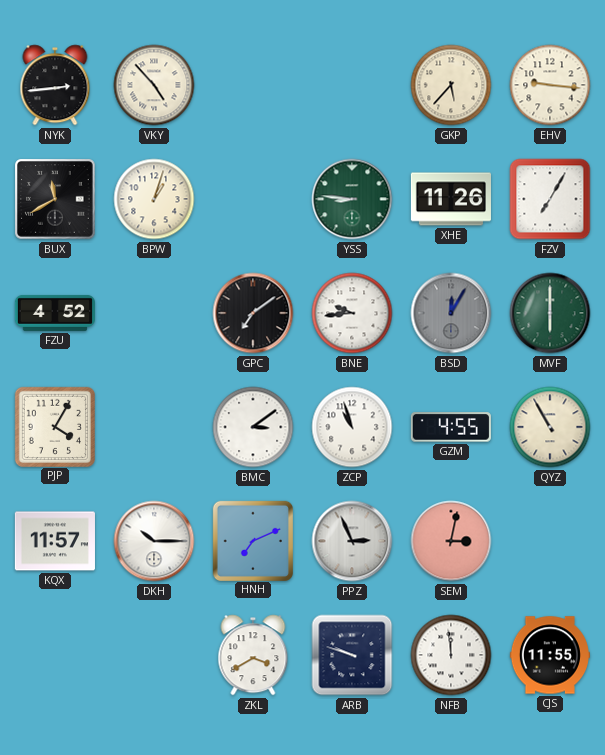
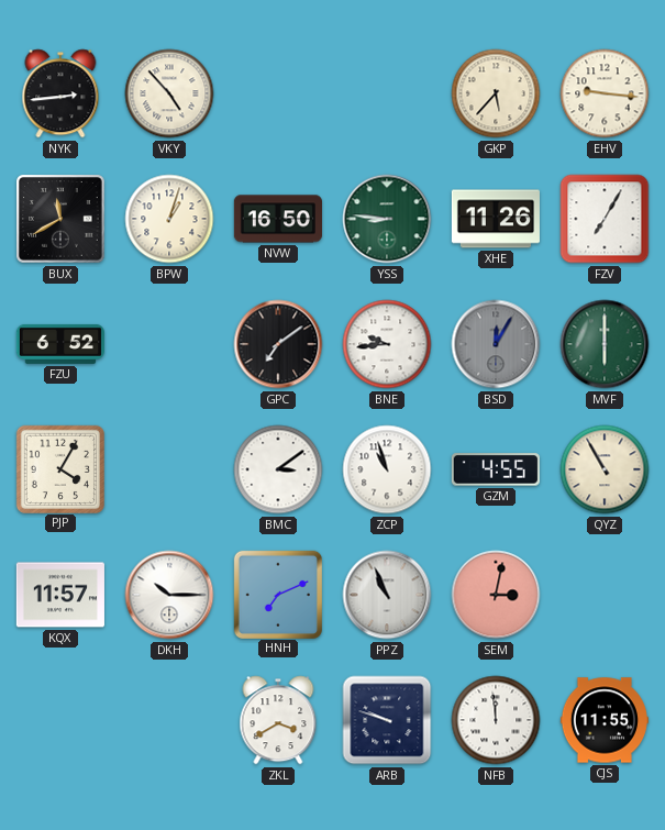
NVW: none -> 16:50 (278, 219)
FZU: 4:52 -> 6:52 (60, 344)
PPZ: 2:56 -> 10:56 (387, 595)
